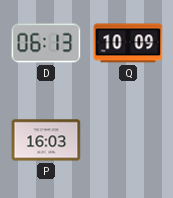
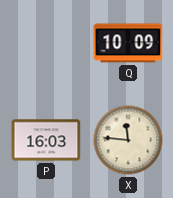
D: 06:13 -> none (46, 43)
X: none -> 11:46 (128, 140)
